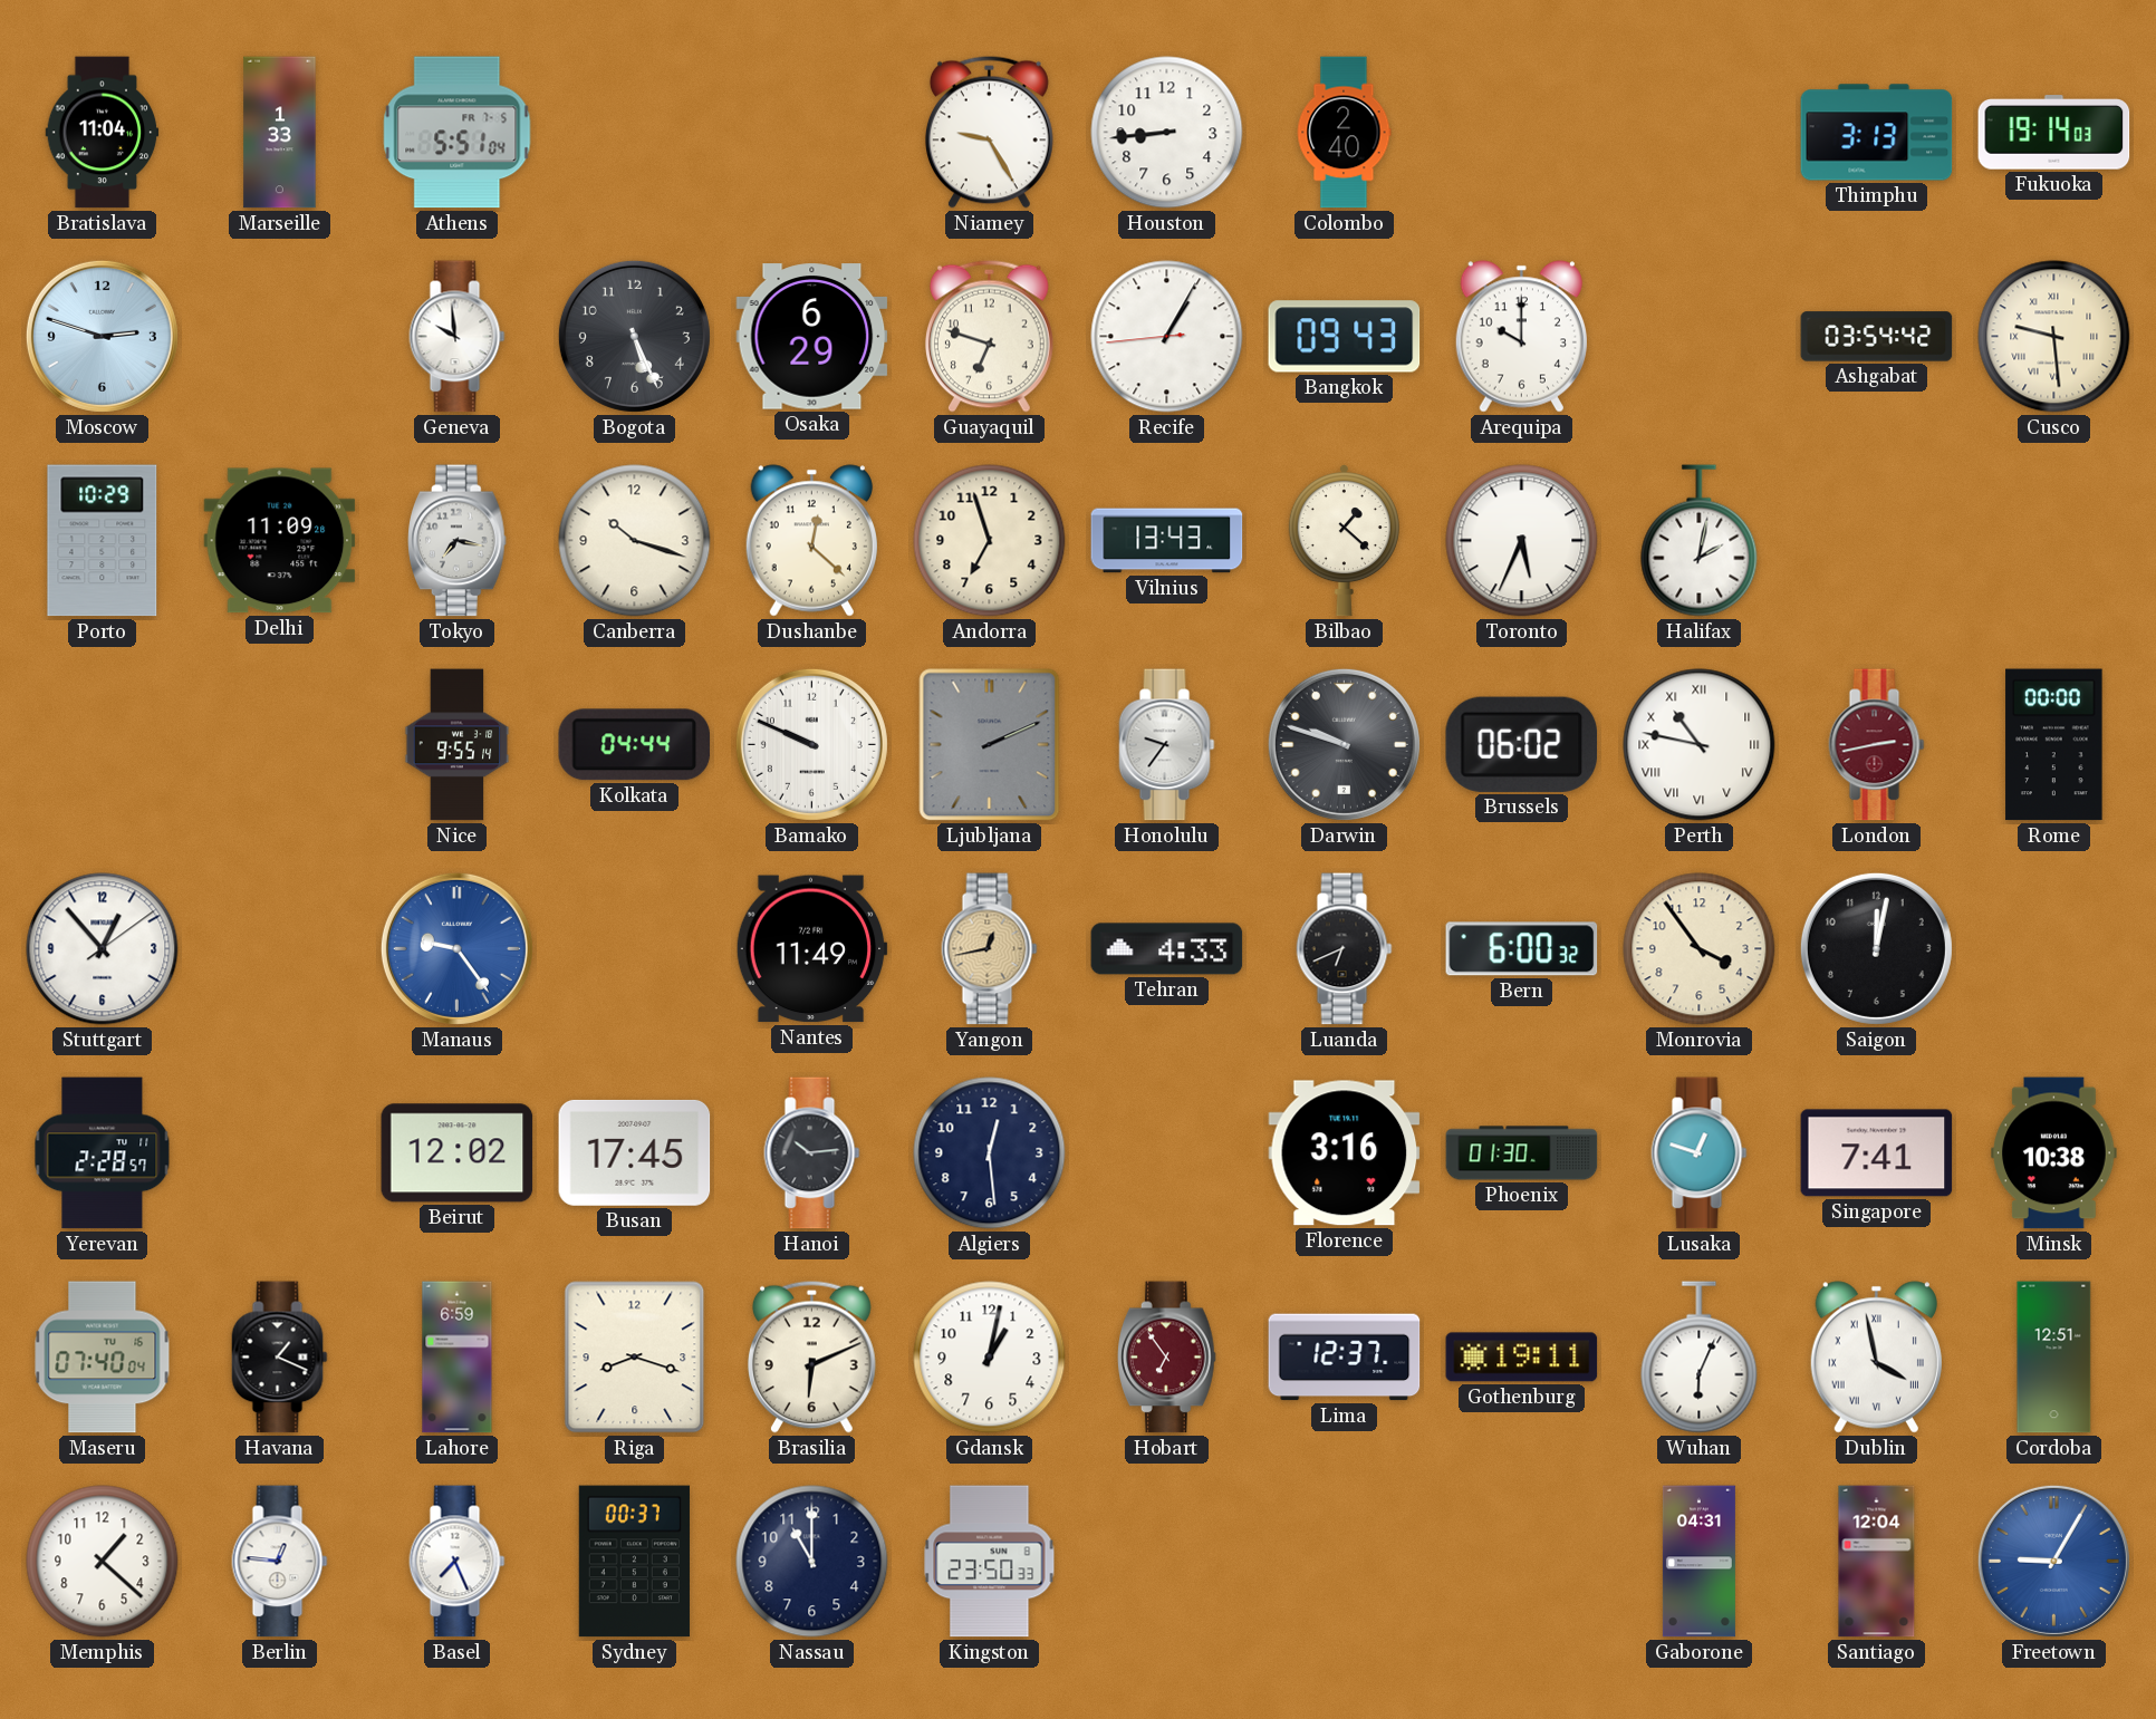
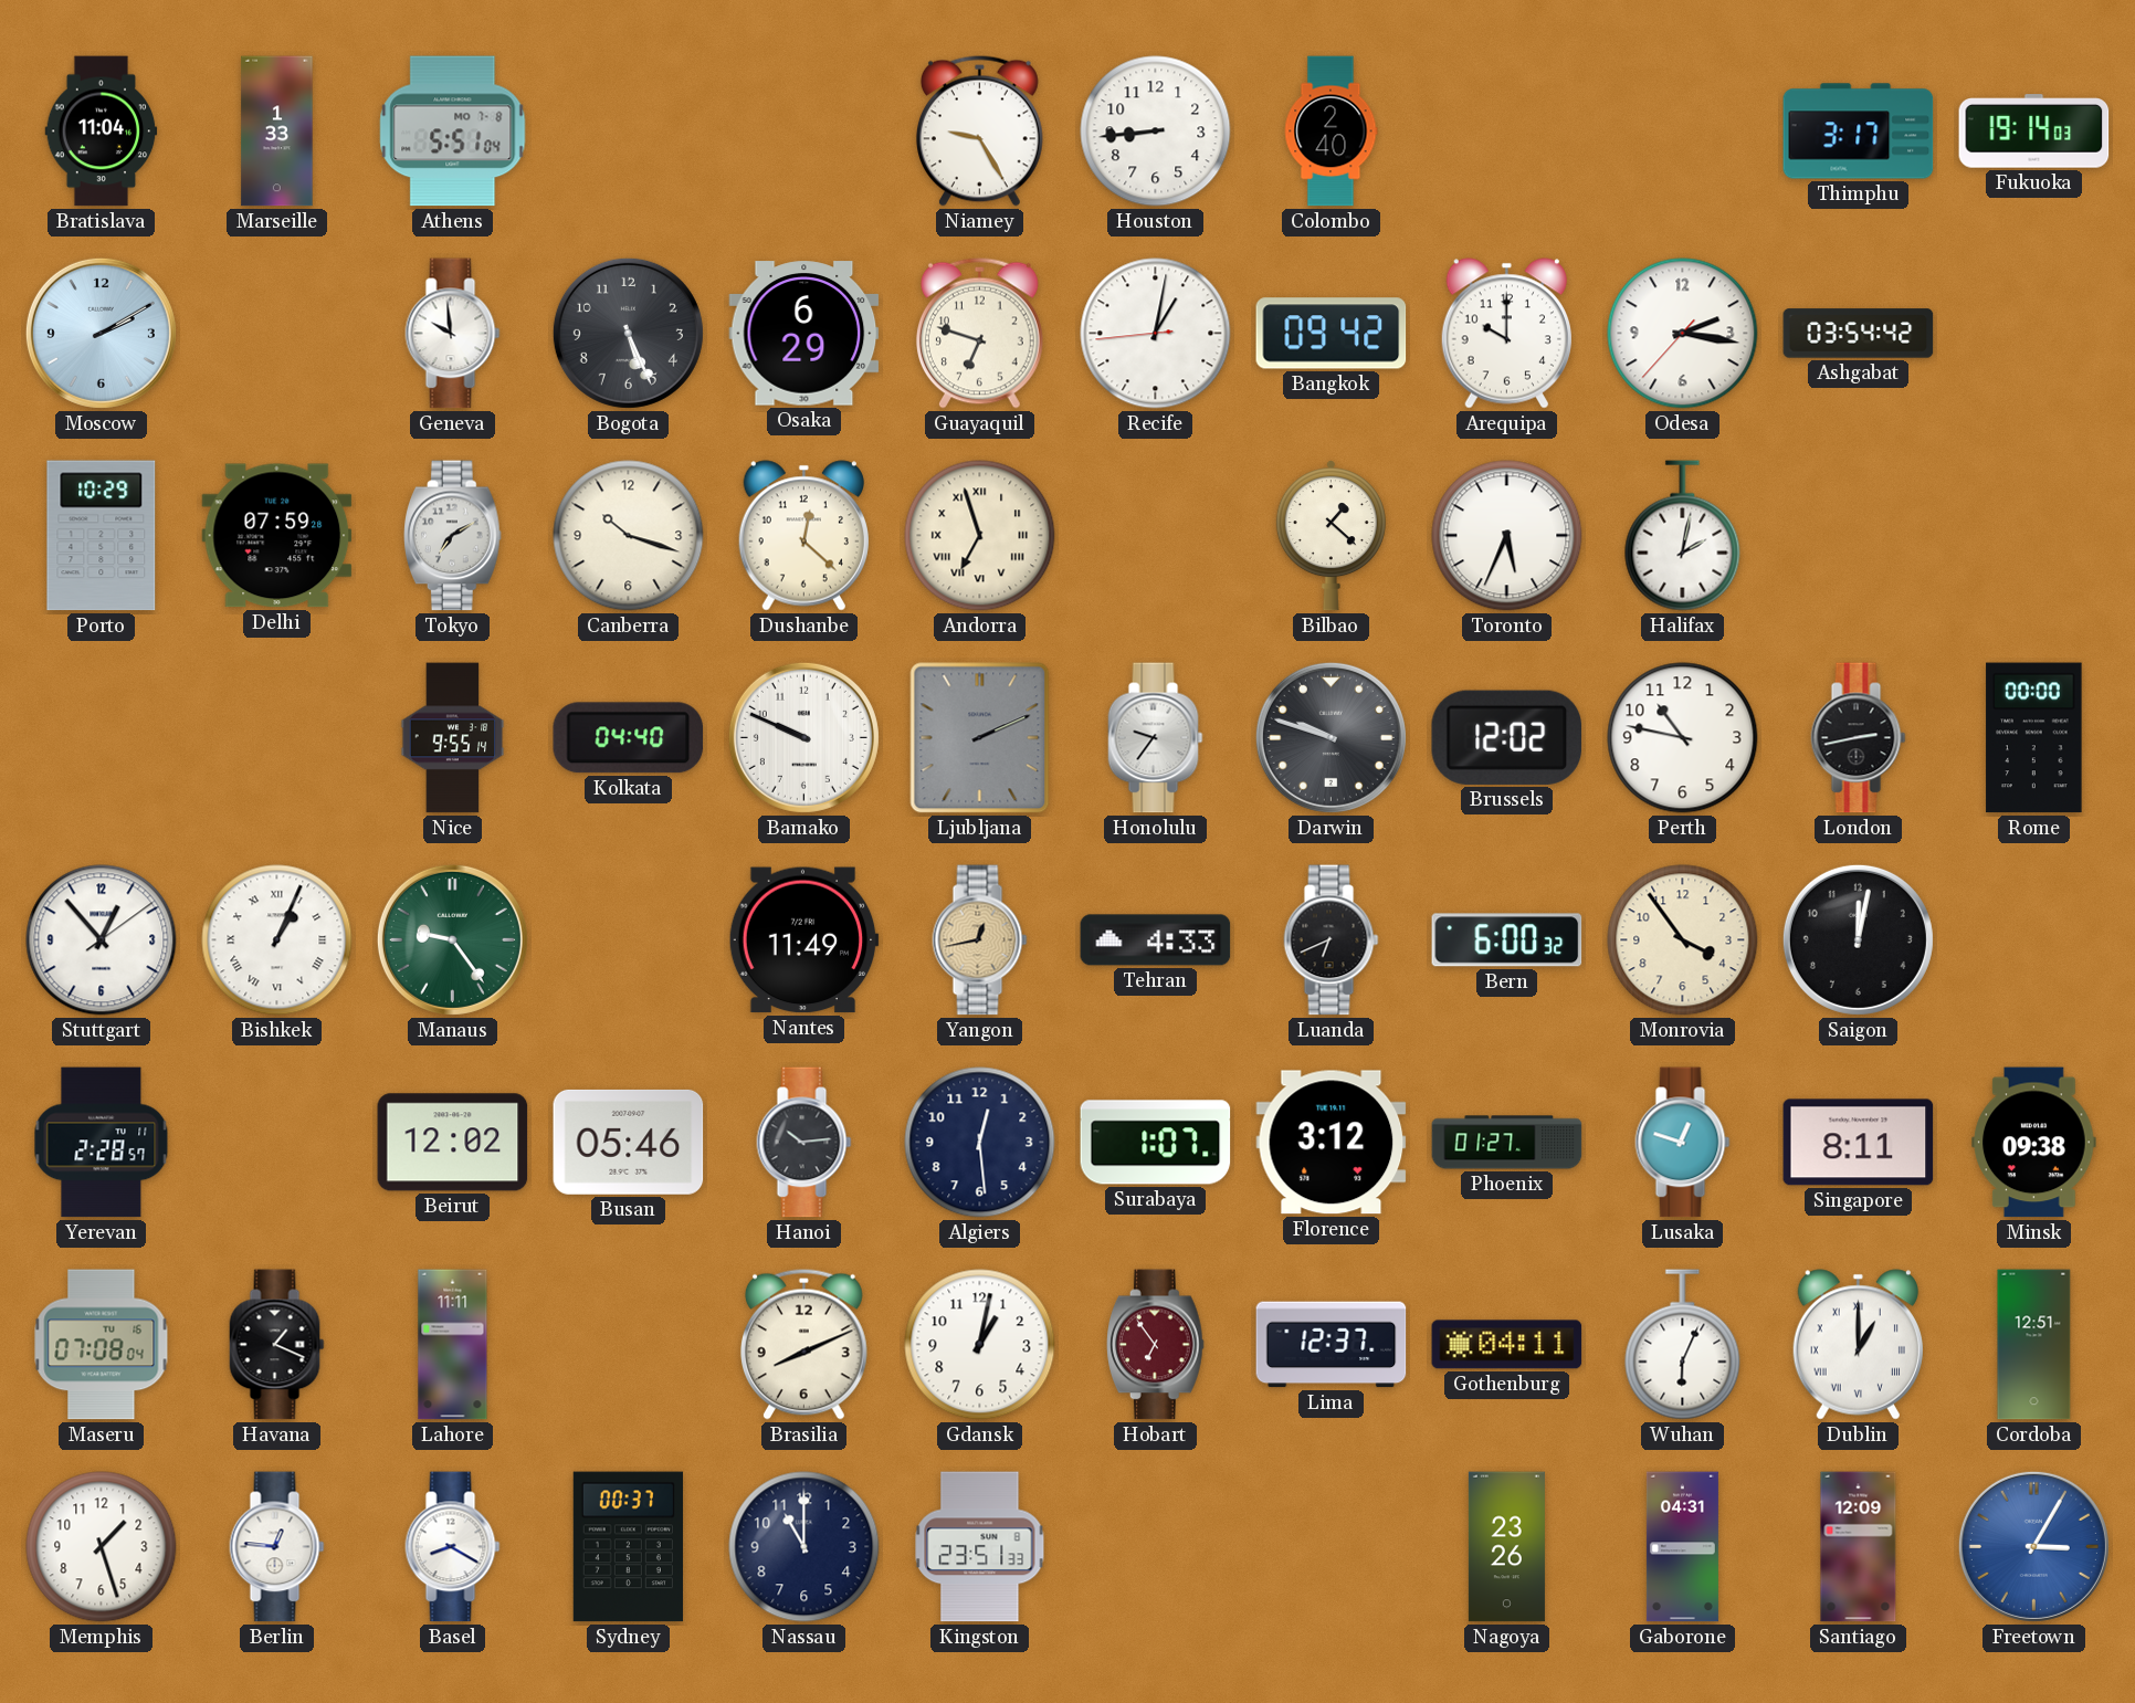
Athens date: FR 7-5 -> MO 7-8 (453, 132)
Thimphu: 3:13 -> 3:17 (1859, 132)
Moscow: 2:48 -> 2:10 (101, 333)
Recife: 1:04 -> 1:01 (1156, 334)
Bangkok: 09:43 -> 09:42 (1332, 334)
Odesa: none -> 2:16 (1683, 334)
Cusco: 9:29 -> none (2054, 337)
Delhi: 11:09 -> 07:59 (277, 536)
Tokyo: 7:17 -> 7:10 (453, 536)
Andorra numerals: Arabic -> Roman (980, 536)
Vilnius: 13:43 -> none (1167, 541)
Kolkata: 04:44 -> 04:40 (629, 738)
Brussels: 06:02 -> 12:02 (1507, 737)
Perth numerals: Roman -> Arabic (1683, 738)
London dial: burgundy -> black (1859, 738)
Bishkek: none -> 1:04 (277, 940)
Manaus dial: blue -> green (452, 939)
Busan: 17:45 -> 05:46 (629, 1142)
Surabaya: none -> 1:07 (1156, 1143)
Florence: 3:16 -> 3:12 (1332, 1143)
Phoenix: 01:30 -> 01:27 (1507, 1143)
Singapore: 7:41 -> 8:11 (1859, 1143)
Minsk: 10:38 -> 09:38 (2034, 1143)
Maseru: 07:40 -> 07:08 (102, 1345)
Lahore: 6:59 -> 11:11 (453, 1345)
Riga: 8:18 -> none (635, 1358)
Brasilia: 6:11 -> 8:11 (803, 1344)
Gothenburg: 19:11 -> 04:11 (1507, 1345)
Dublin: 3:58 -> 1:00 (1858, 1345)
Memphis: 1:22 -> 1:27 (102, 1547)
Basel: 7:26 -> 8:20 (453, 1547)
Kingston: 23:50 -> 23:51 (980, 1547)
Nagoya: none -> 23:26 (1506, 1547)
Santiago: 12:04 -> 12:09 (1859, 1547)
Freetown: 9:05 -> 3:05 (2033, 1546)
